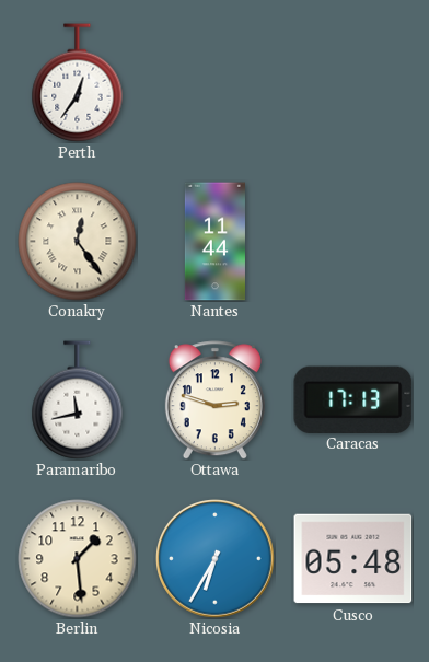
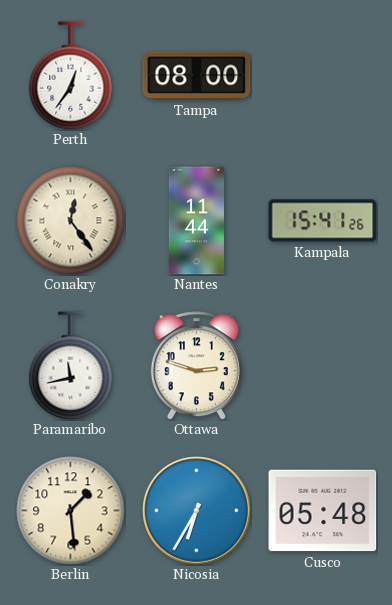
Tampa: none -> 08:00 (197, 76)
Kampala: none -> 15:41 (323, 221)
Caracas: 17:13 -> none (353, 399)
